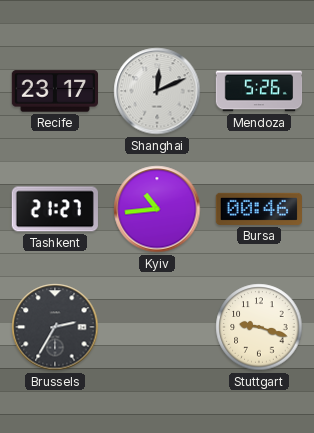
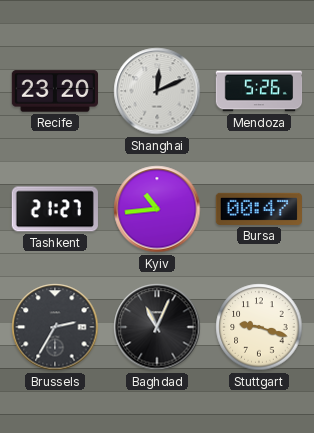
Recife: 23:17 -> 23:20 (54, 91)
Bursa: 00:46 -> 00:47 (258, 209)
Baghdad: none -> 11:04 (157, 327)
